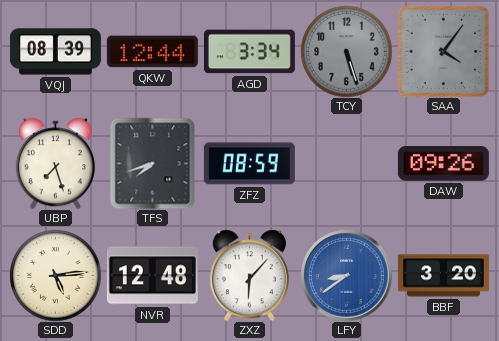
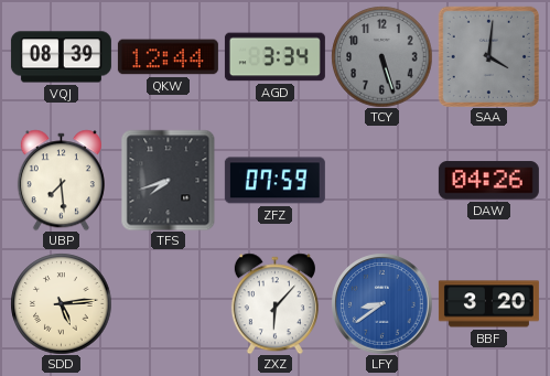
SAA: 4:06 -> 4:01 (488, 56)
UBP: 7:27 -> 7:29 (61, 180)
ZFZ: 08:59 -> 07:59 (274, 181)
DAW: 09:26 -> 04:26 (488, 181)
NVR: 12:48 -> none (152, 276)
